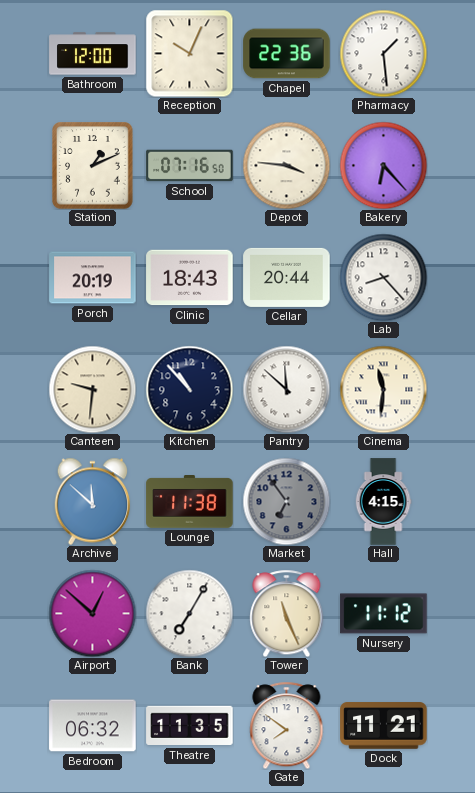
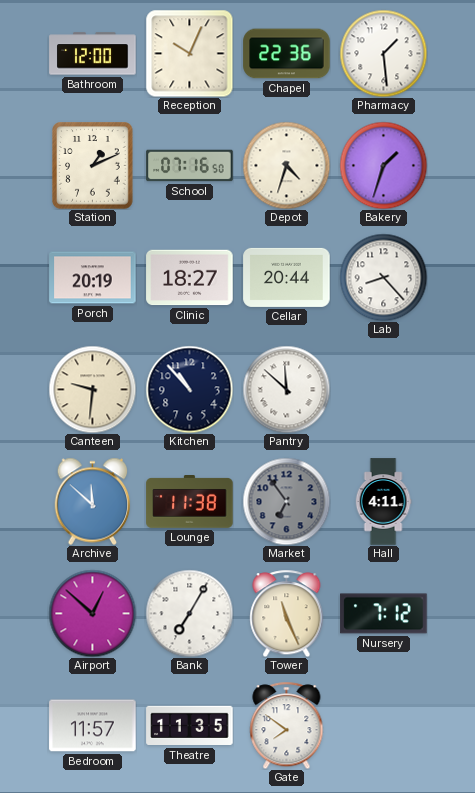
Depot: 3:46 -> 4:33 (286, 165)
Bakery: 6:23 -> 1:33 (383, 165)
Clinic: 18:43 -> 18:27 (190, 278)
Cinema: 11:31 -> none (383, 389)
Hall: 4:15 -> 4:11 (383, 502)
Nursery: 11:12 -> 7:12 (384, 614)
Bedroom: 06:32 -> 11:57 (93, 726)
Dock: 11:21 -> none (384, 726)
